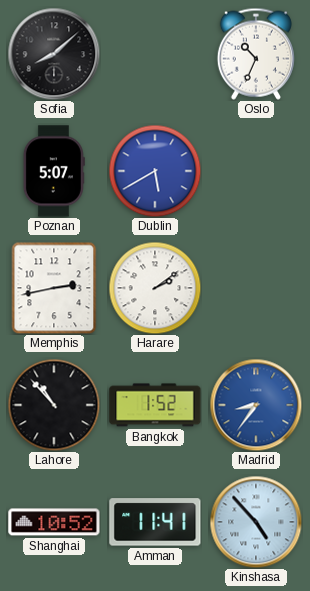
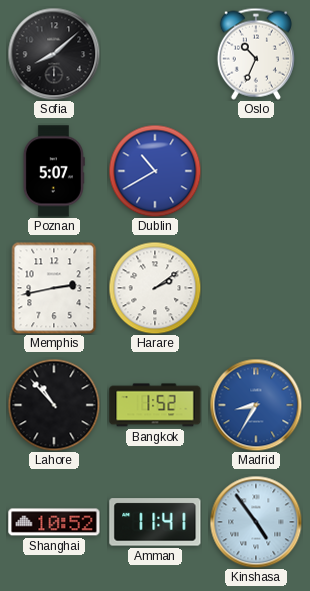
Dublin: 5:40 -> 10:40 (155, 171)
Madrid: 8:36 -> 8:35 (256, 405)
Kinshasa: 4:53 -> 4:54 (256, 522)
